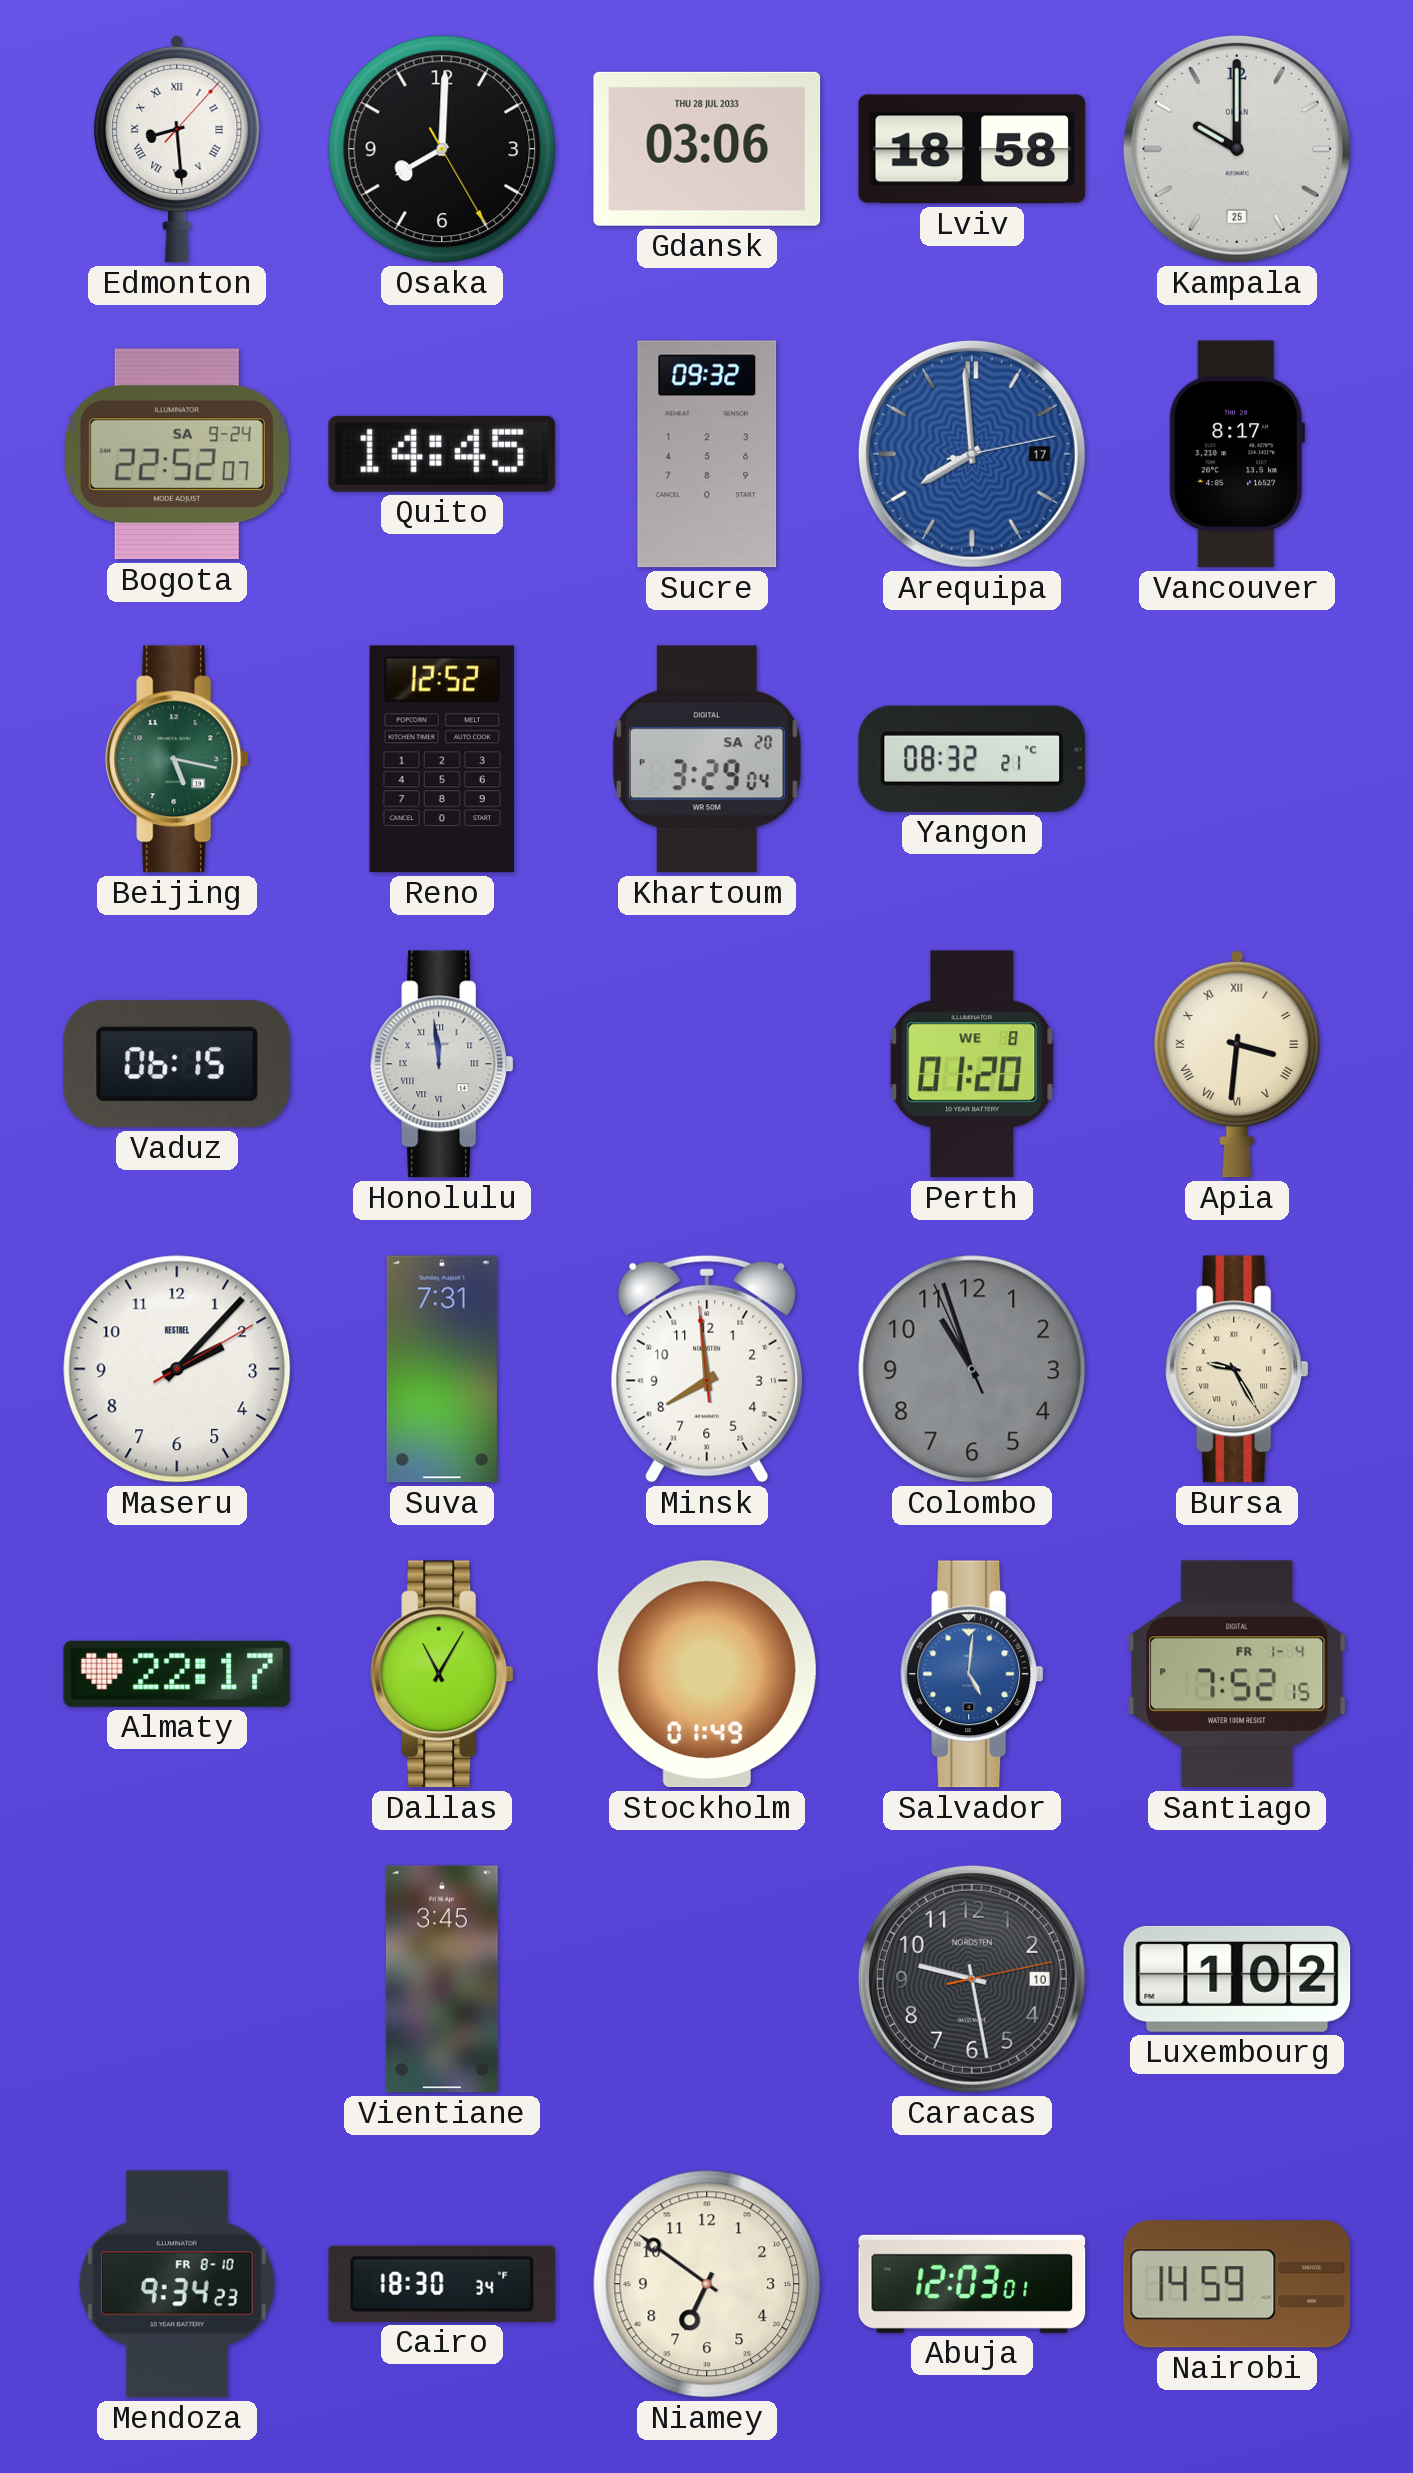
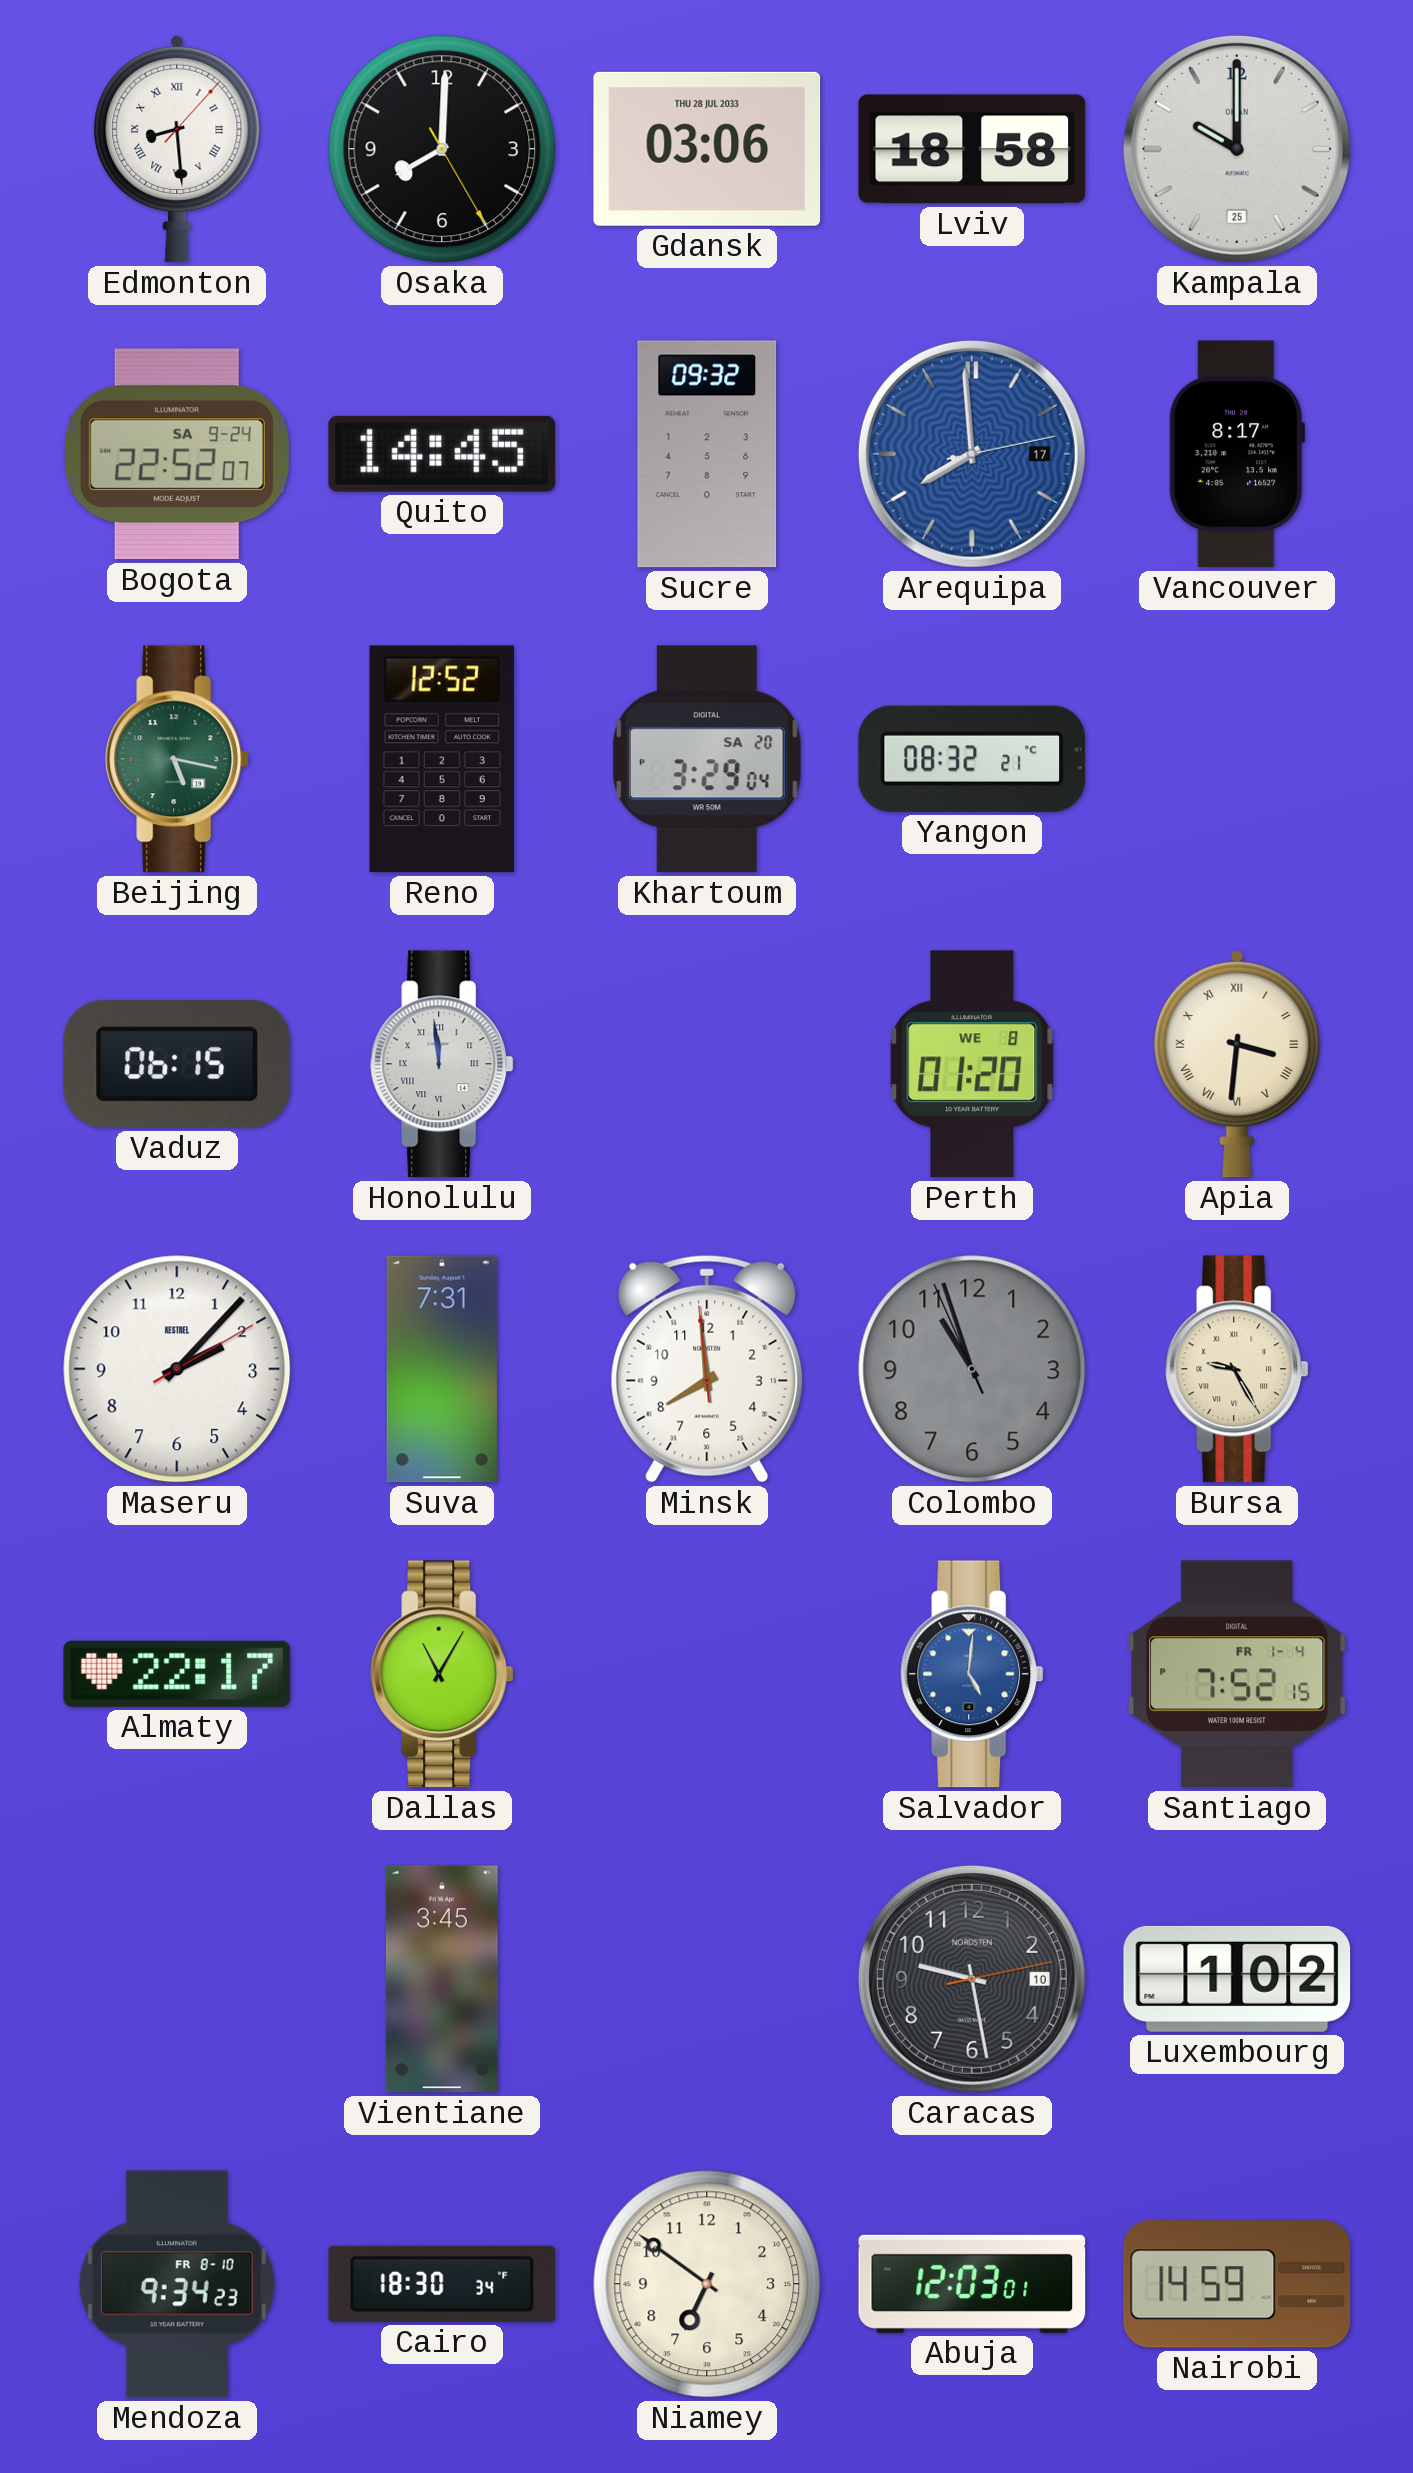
Stockholm: 01:49 -> none (707, 1674)
